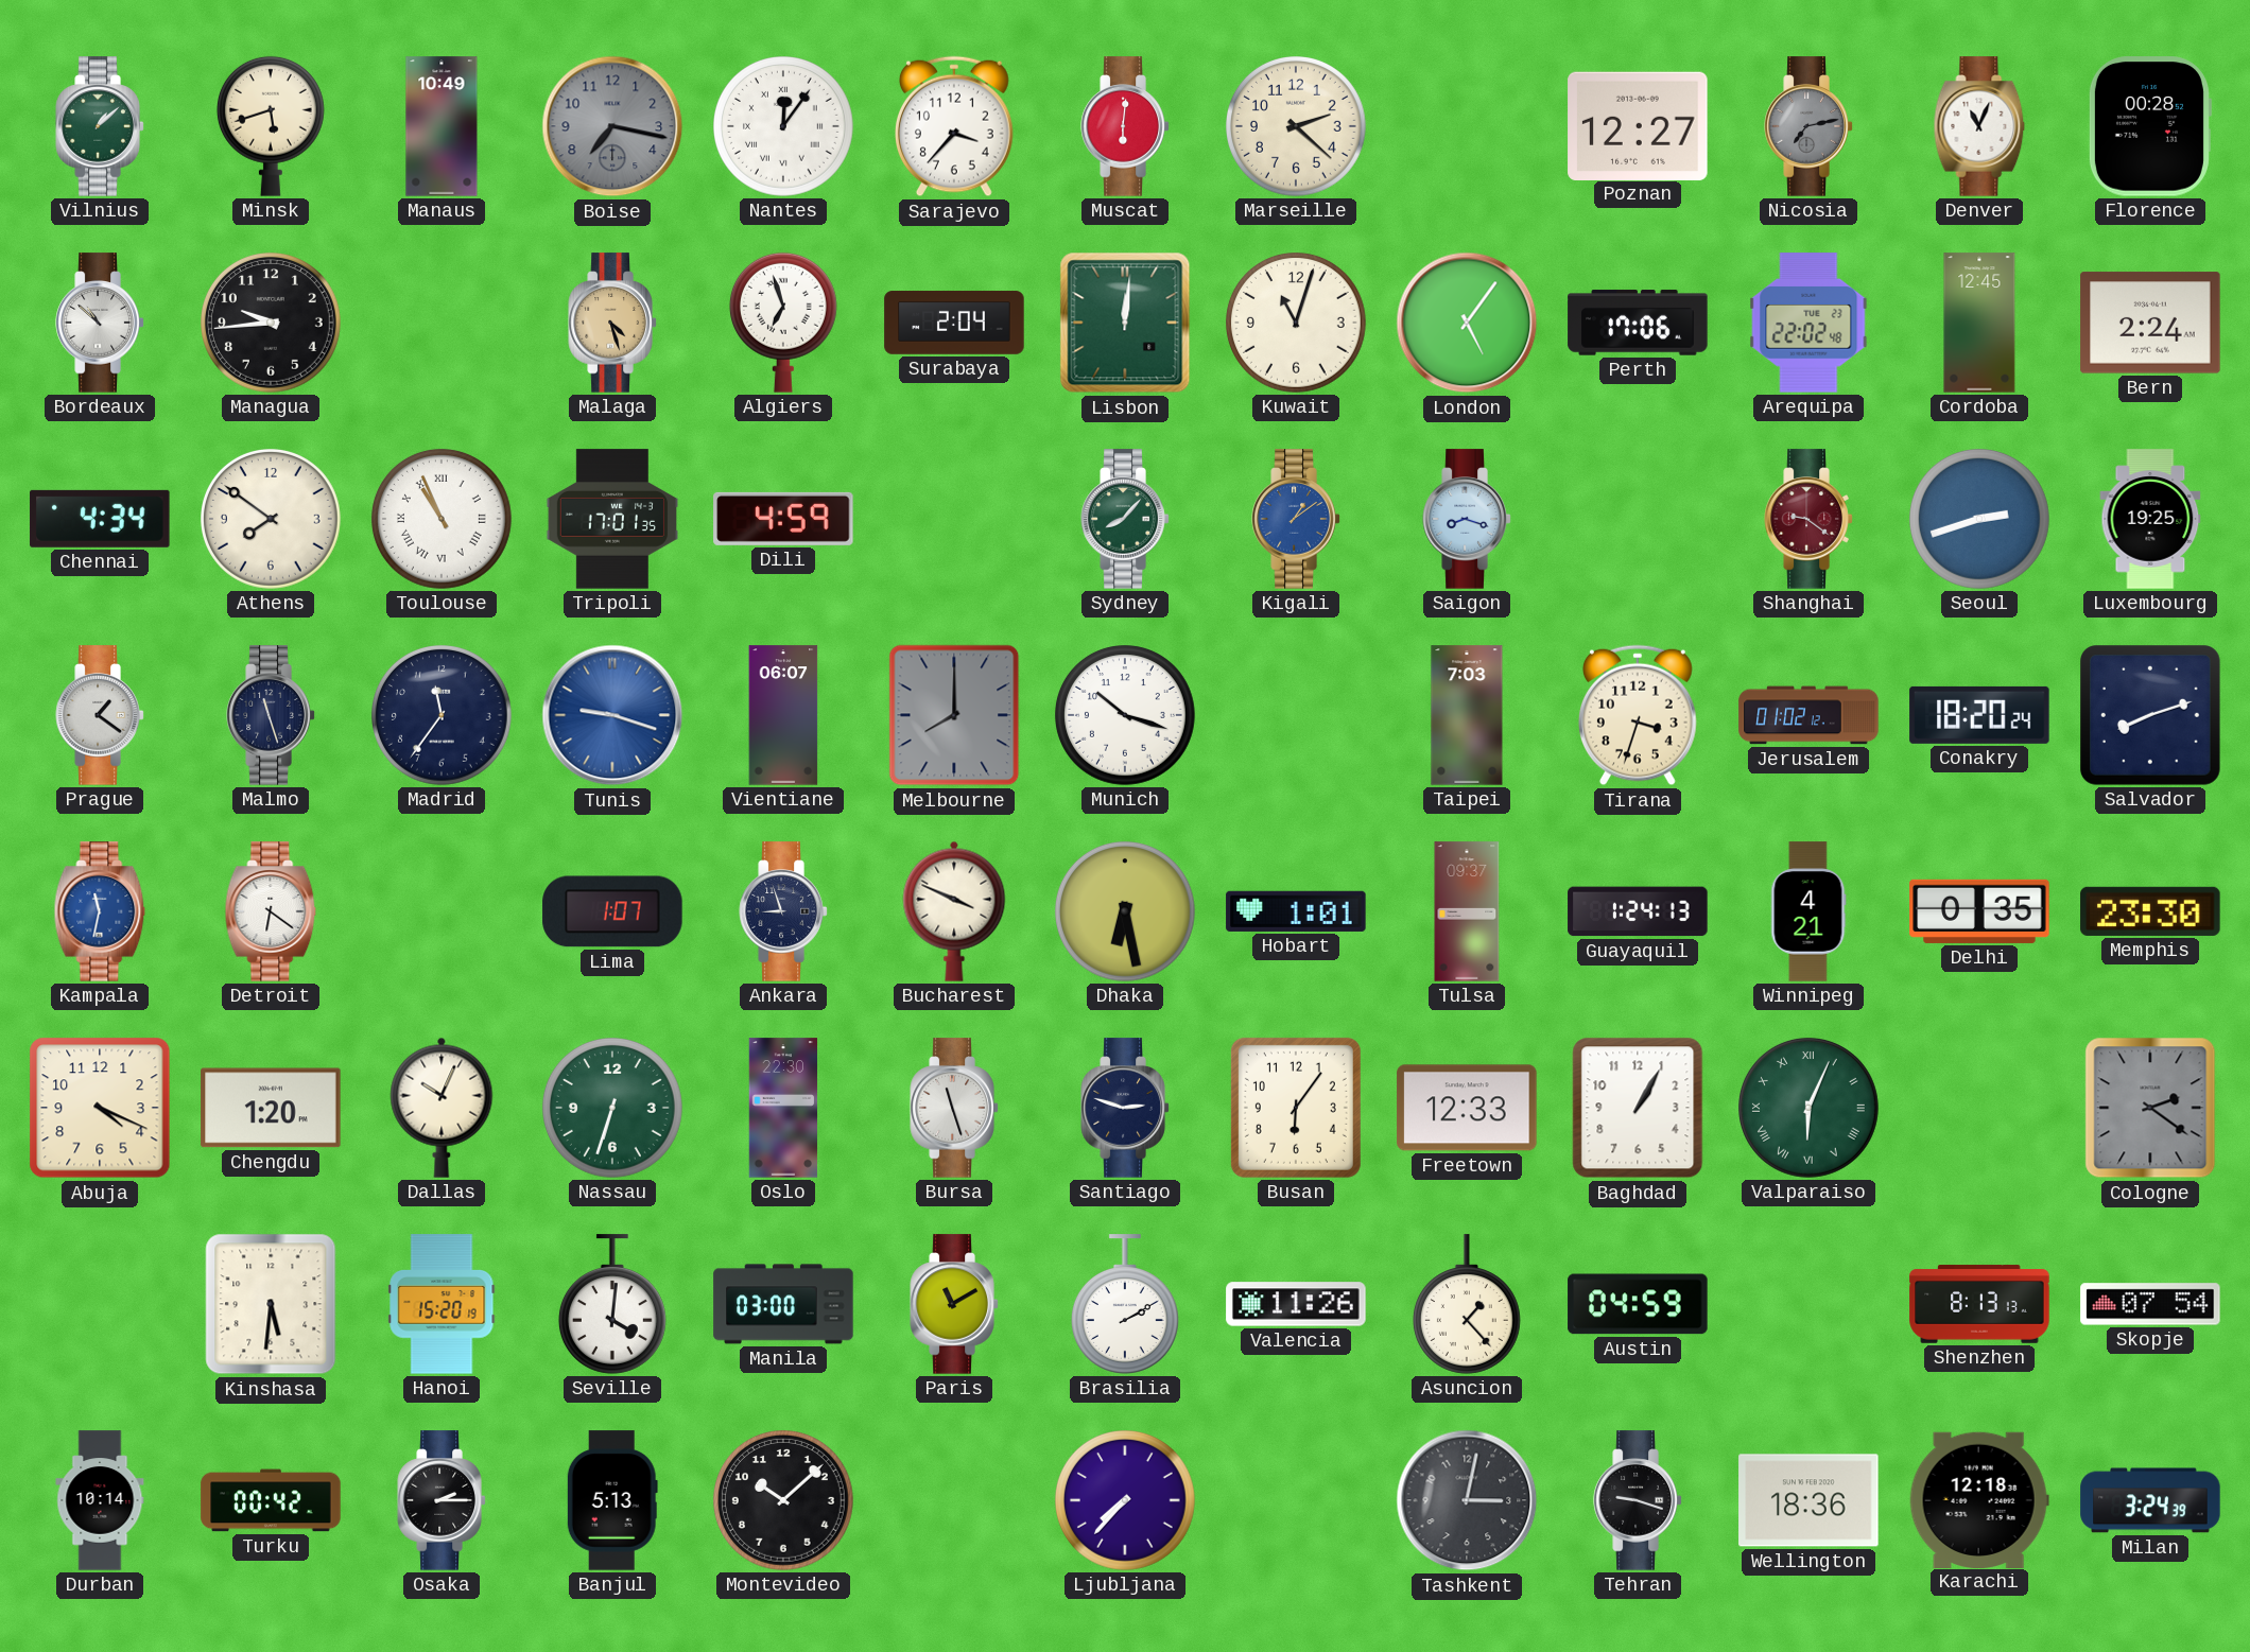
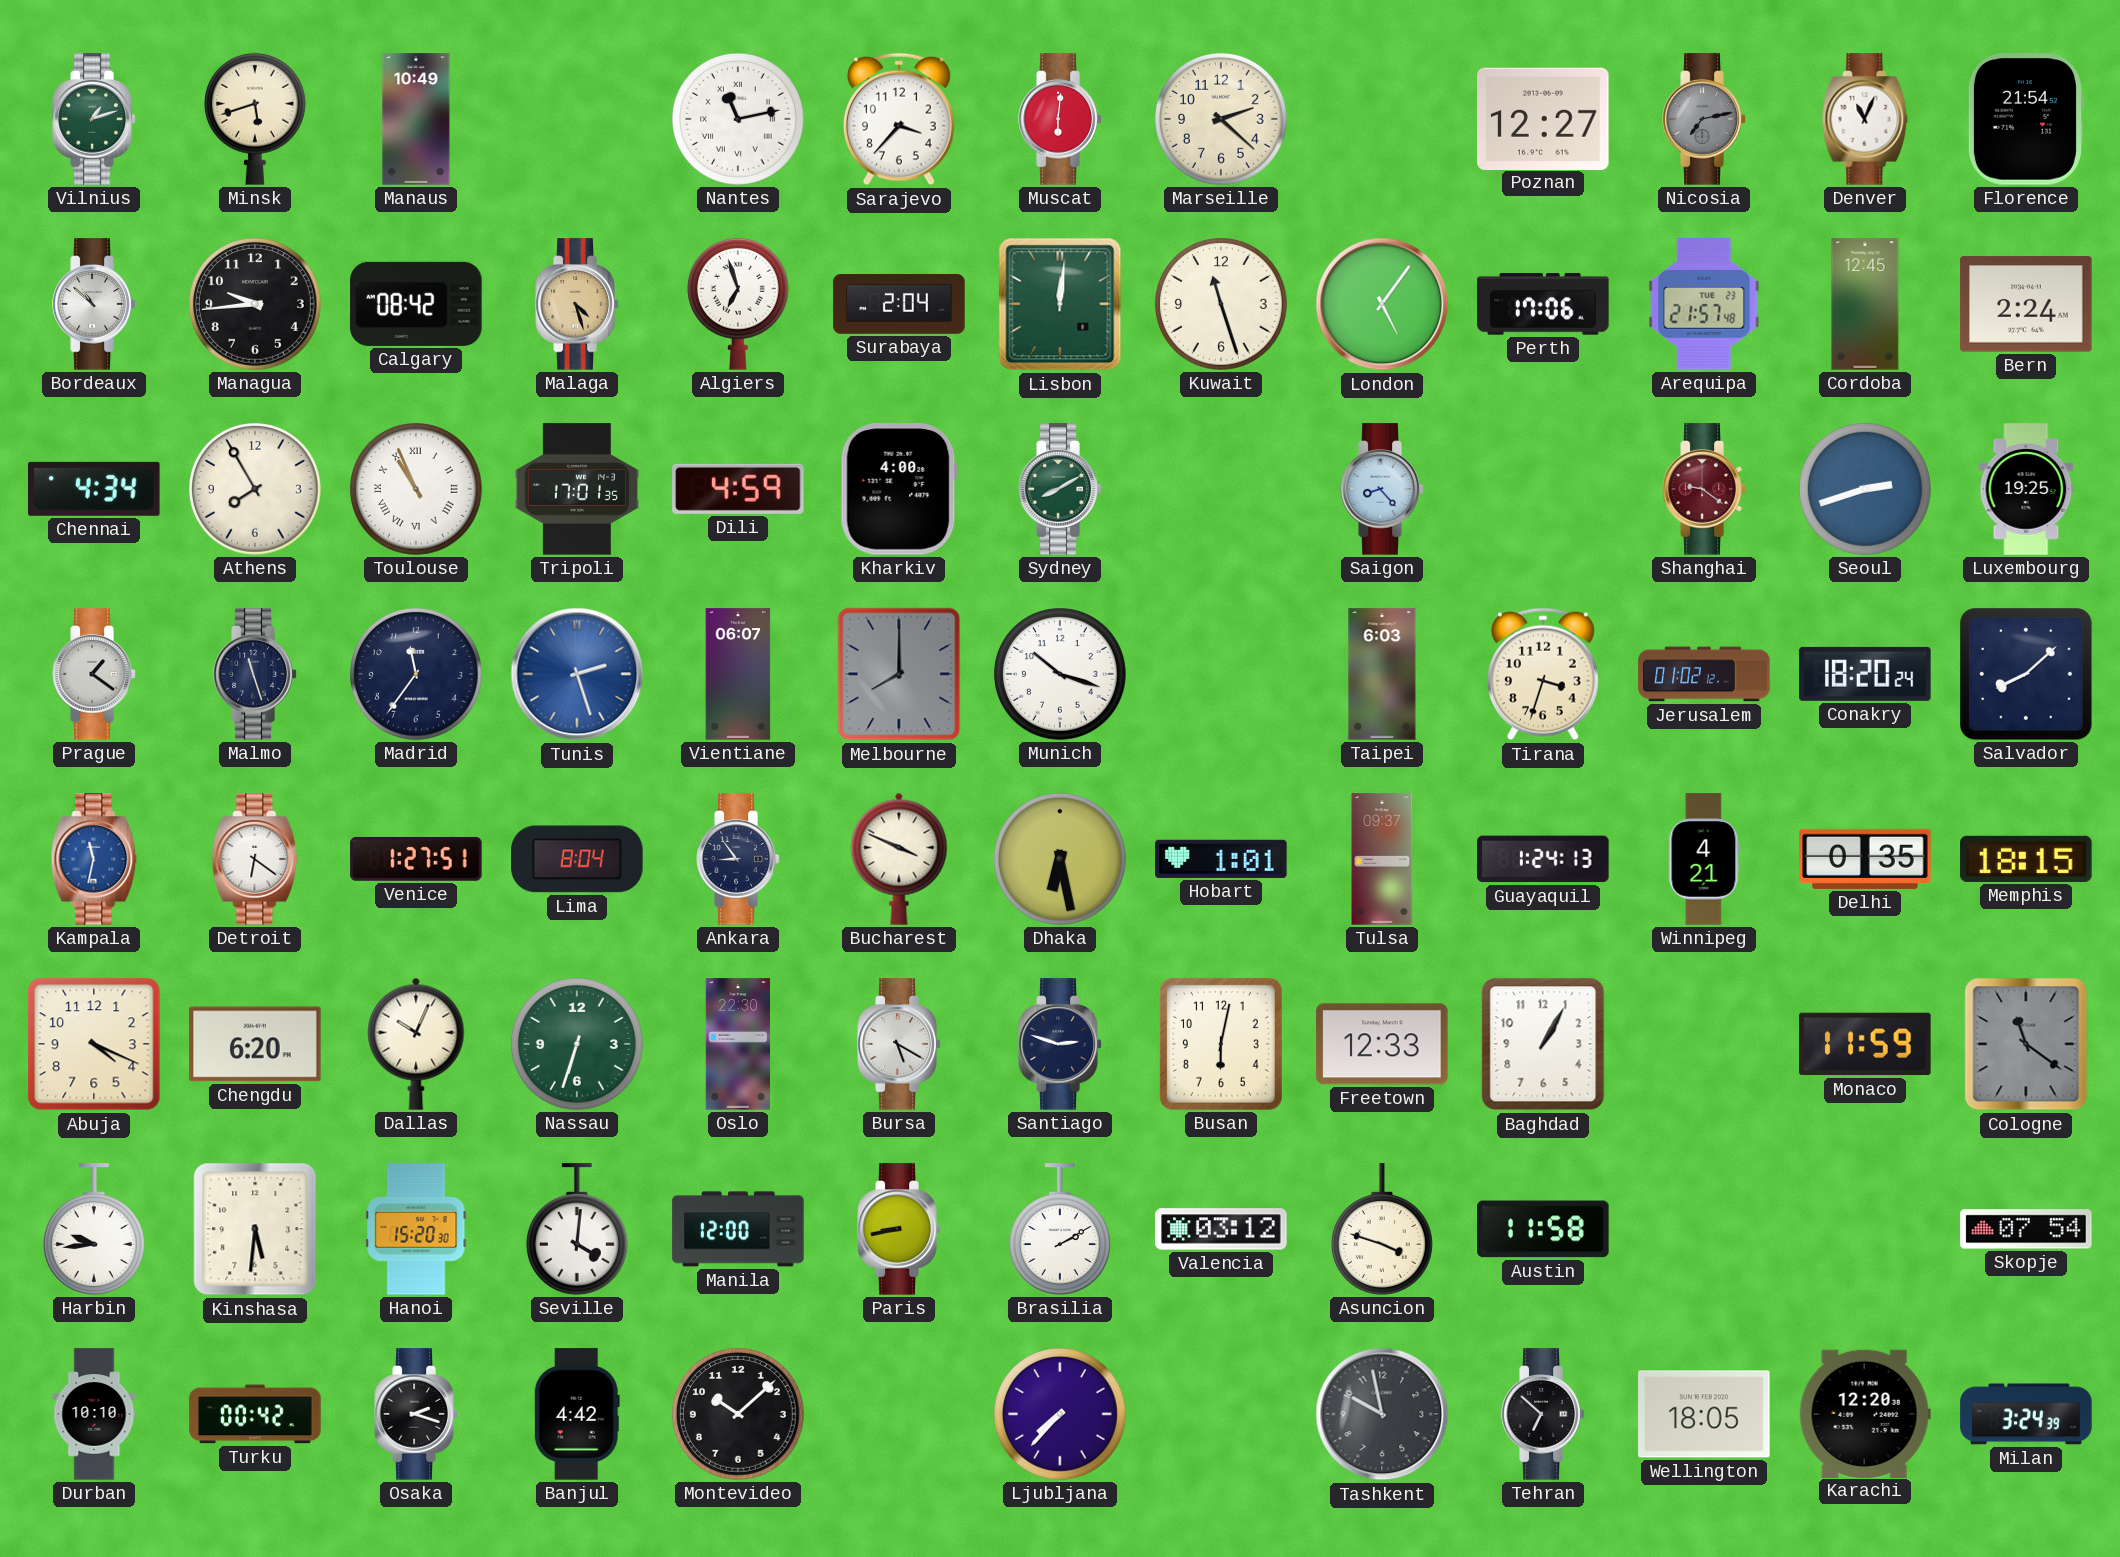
Vilnius: 1:08 -> 1:12 (94, 119)
Boise: 7:17 -> none (612, 126)
Nantes: 12:06 -> 11:13 (739, 120)
Florence: 00:28 -> 21:54 (2025, 119)
Calgary: none -> 08:42 (416, 304)
Kuwait: 11:03 -> 11:27 (1222, 305)
Arequipa: 22:02 -> 21:57 (1704, 304)
Athens: 7:51 -> 7:55 (256, 490)
Kharkiv: none -> 4:00 (899, 489)
Sydney: 8:07 -> 8:10 (1060, 489)
Kigali: 1:09 -> none (1296, 519)
Saigon: 8:18 -> 8:23 (1382, 489)
Tunis: 9:18 -> 2:27 (577, 674)
Taipei: 7:03 -> 6:03 (1382, 674)
Salvador: 8:12 -> 8:08 (2027, 675)
Venice: none -> 1:27 (416, 859)
Lima: 1:07 -> 8:04 (577, 859)
Ankara: 8:57 -> 8:54 (738, 859)
Memphis: 23:30 -> 18:15 (2026, 859)
Chengdu: 1:20 -> 6:20 (255, 1044)
Bursa: 11:27 -> 5:20 (899, 1044)
Busan: 6:06 -> 6:02 (1221, 1044)
Valparaiso: 6:04 -> none (1810, 1109)
Monaco: none -> 11:59 (1865, 1044)
Cologne: 2:21 -> 11:21 (2026, 1044)
Harbin: none -> 9:44 (94, 1229)
Hanoi: 15:20:19 -> 15:20:30 (416, 1229)
Manila: 03:00 -> 12:00 (738, 1229)
Paris: 11:10 -> 8:43 (899, 1229)
Valencia: 11:26 -> 03:12 (1221, 1229)
Asuncion: 1:23 -> 3:48 (1382, 1229)
Austin: 04:59 -> 11:58 (1543, 1229)
Shenzhen: 8:13 -> none (1979, 1304)
Durban: 10:14 -> 10:10 (94, 1414)
Osaka: 2:15 -> 2:18 (416, 1414)
Banjul: 5:13 -> 4:42 (577, 1414)
Tashkent: 3:02 -> 9:58 (1382, 1414)
Tehran: 9:18 -> 6:52 (1543, 1414)
Wellington: 18:36 -> 18:05 (1704, 1414)
Karachi: 12:18 -> 12:20 (1865, 1413)
